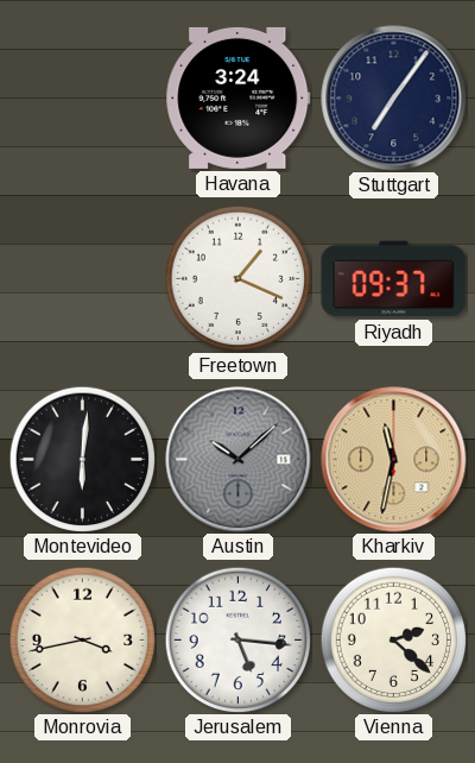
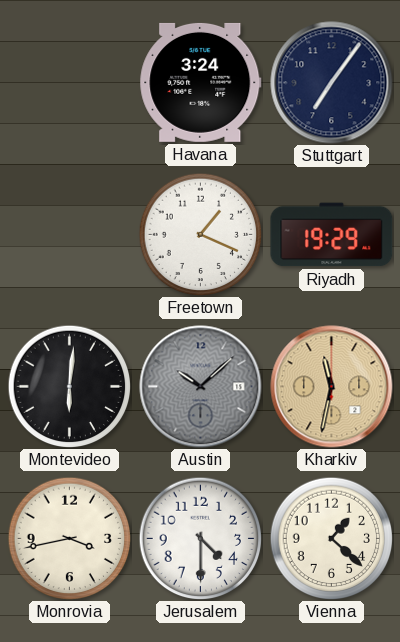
Riyadh: 09:37 -> 19:29 (332, 235)
Jerusalem: 5:16 -> 4:30 (200, 538)
Vienna: 2:22 -> 1:22 (331, 538)
